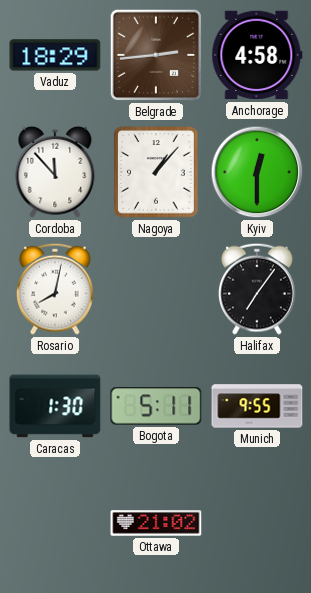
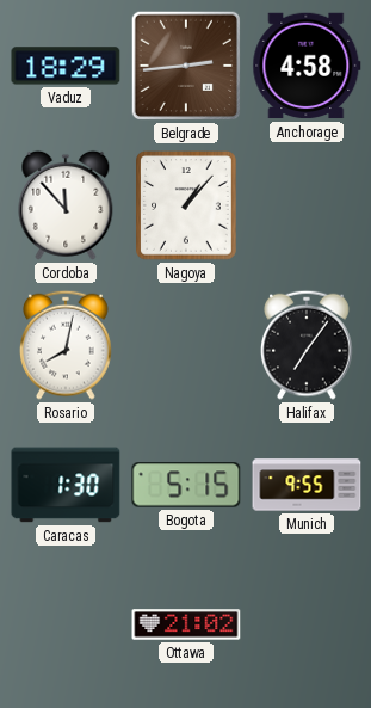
Kyiv: 12:30 -> none (257, 172)
Bogota: 5:11 -> 5:15 (186, 485)
